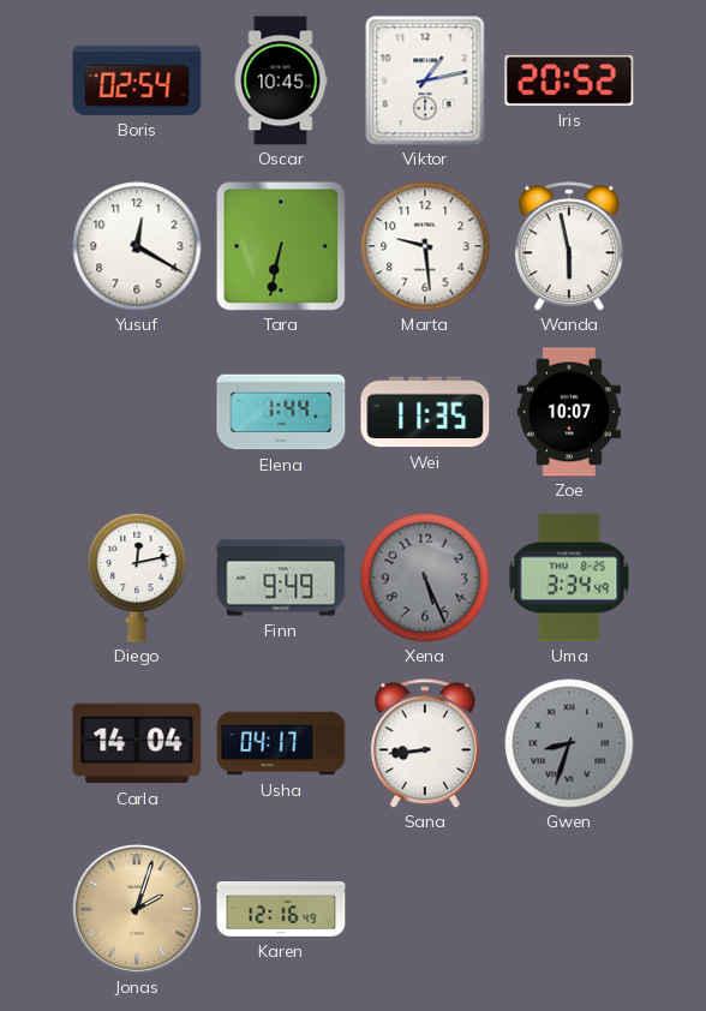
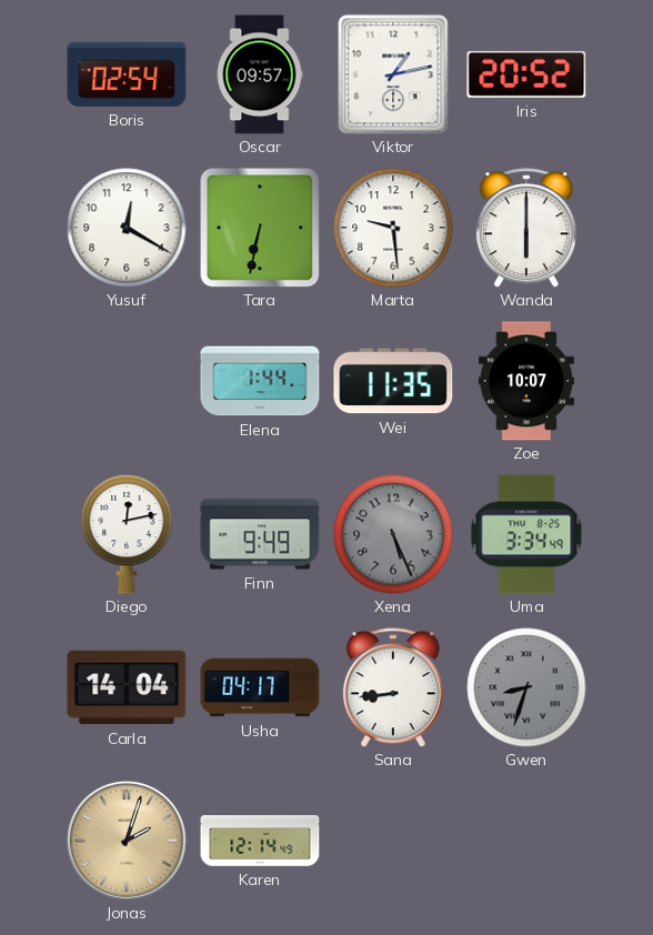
Oscar: 10:45 -> 09:57 (260, 74)
Wanda: 5:58 -> 6:00 (526, 228)
Karen: 12:16 -> 12:14 (260, 842)
